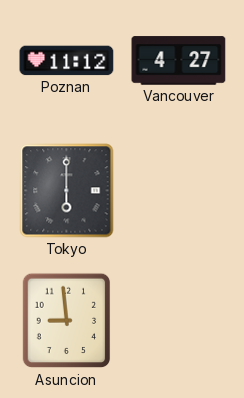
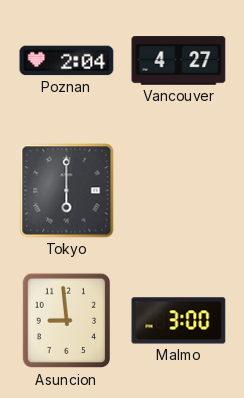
Poznan: 11:12 -> 2:04 (67, 61)
Malmo: none -> 3:00 (179, 321)
